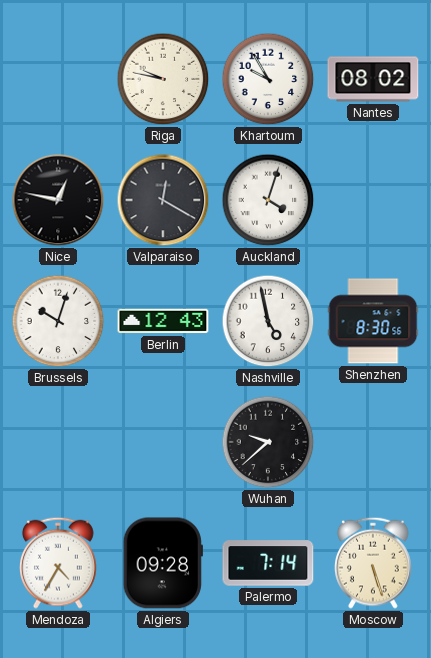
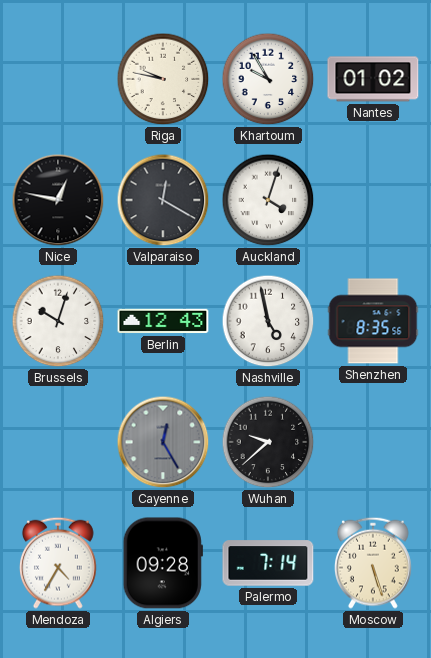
Nantes: 08:02 -> 01:02 (373, 79)
Shenzhen: 8:30 -> 8:35 (373, 321)
Cayenne: none -> 12:25 (163, 442)
